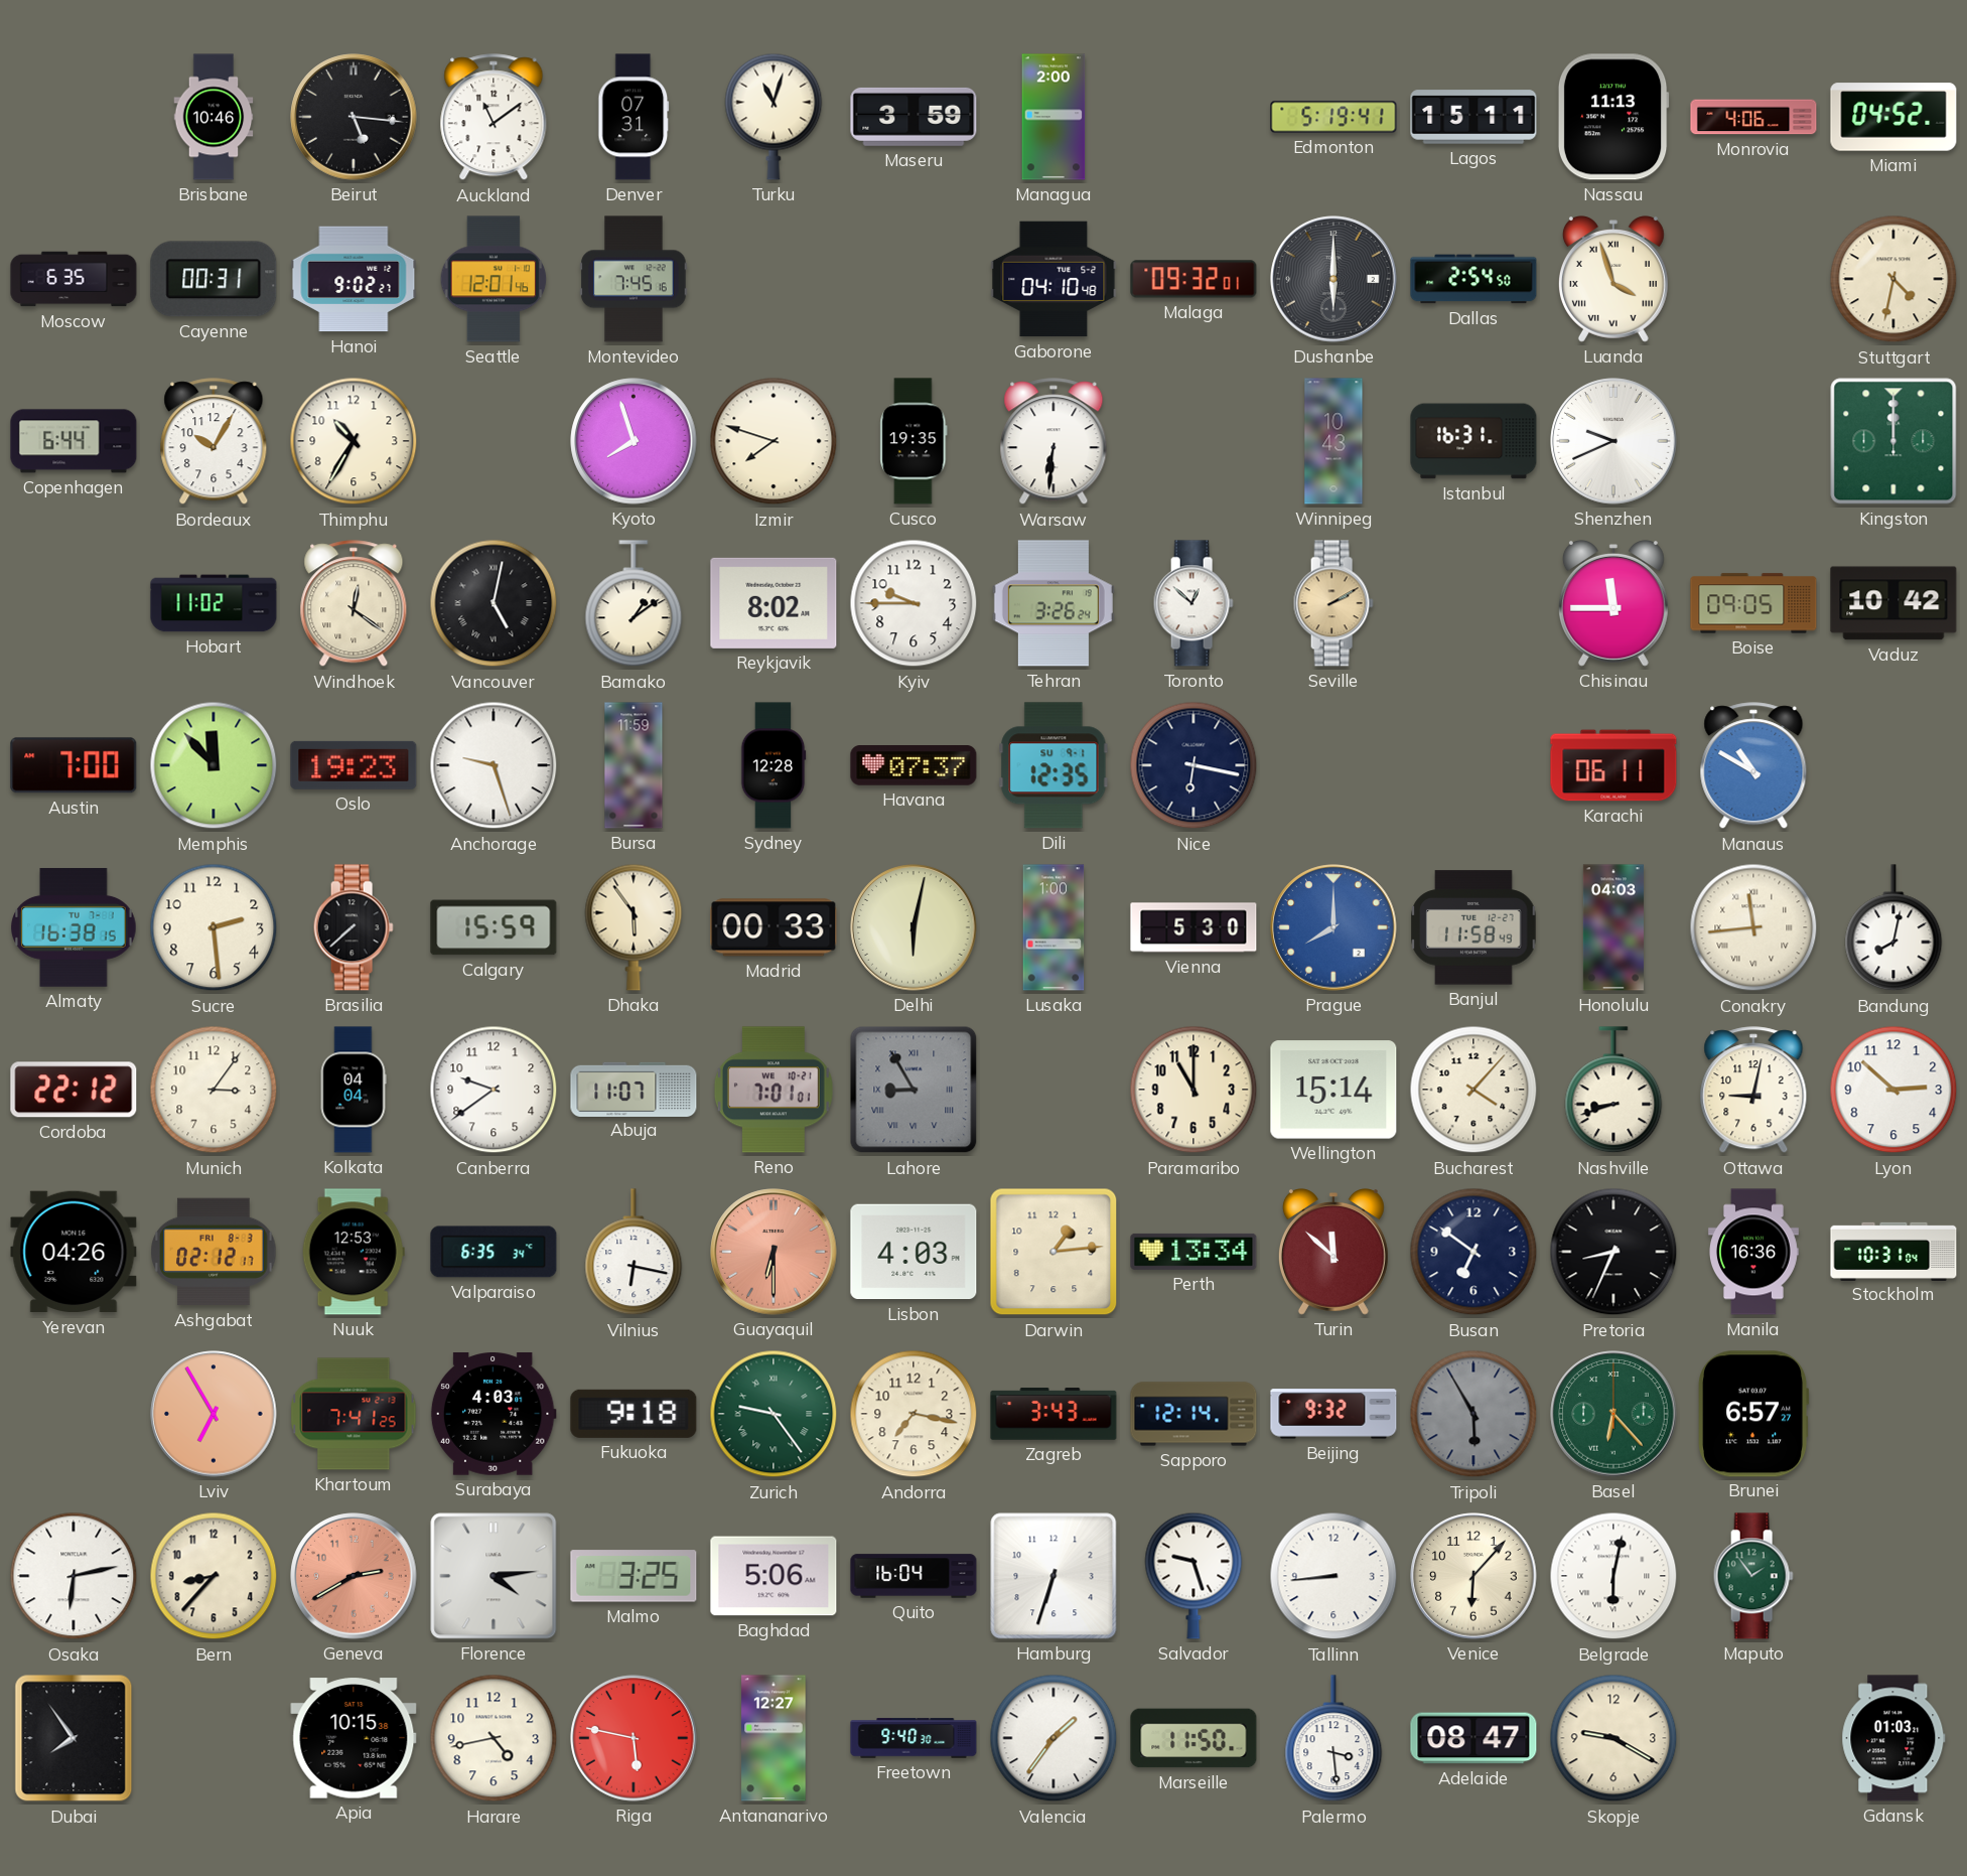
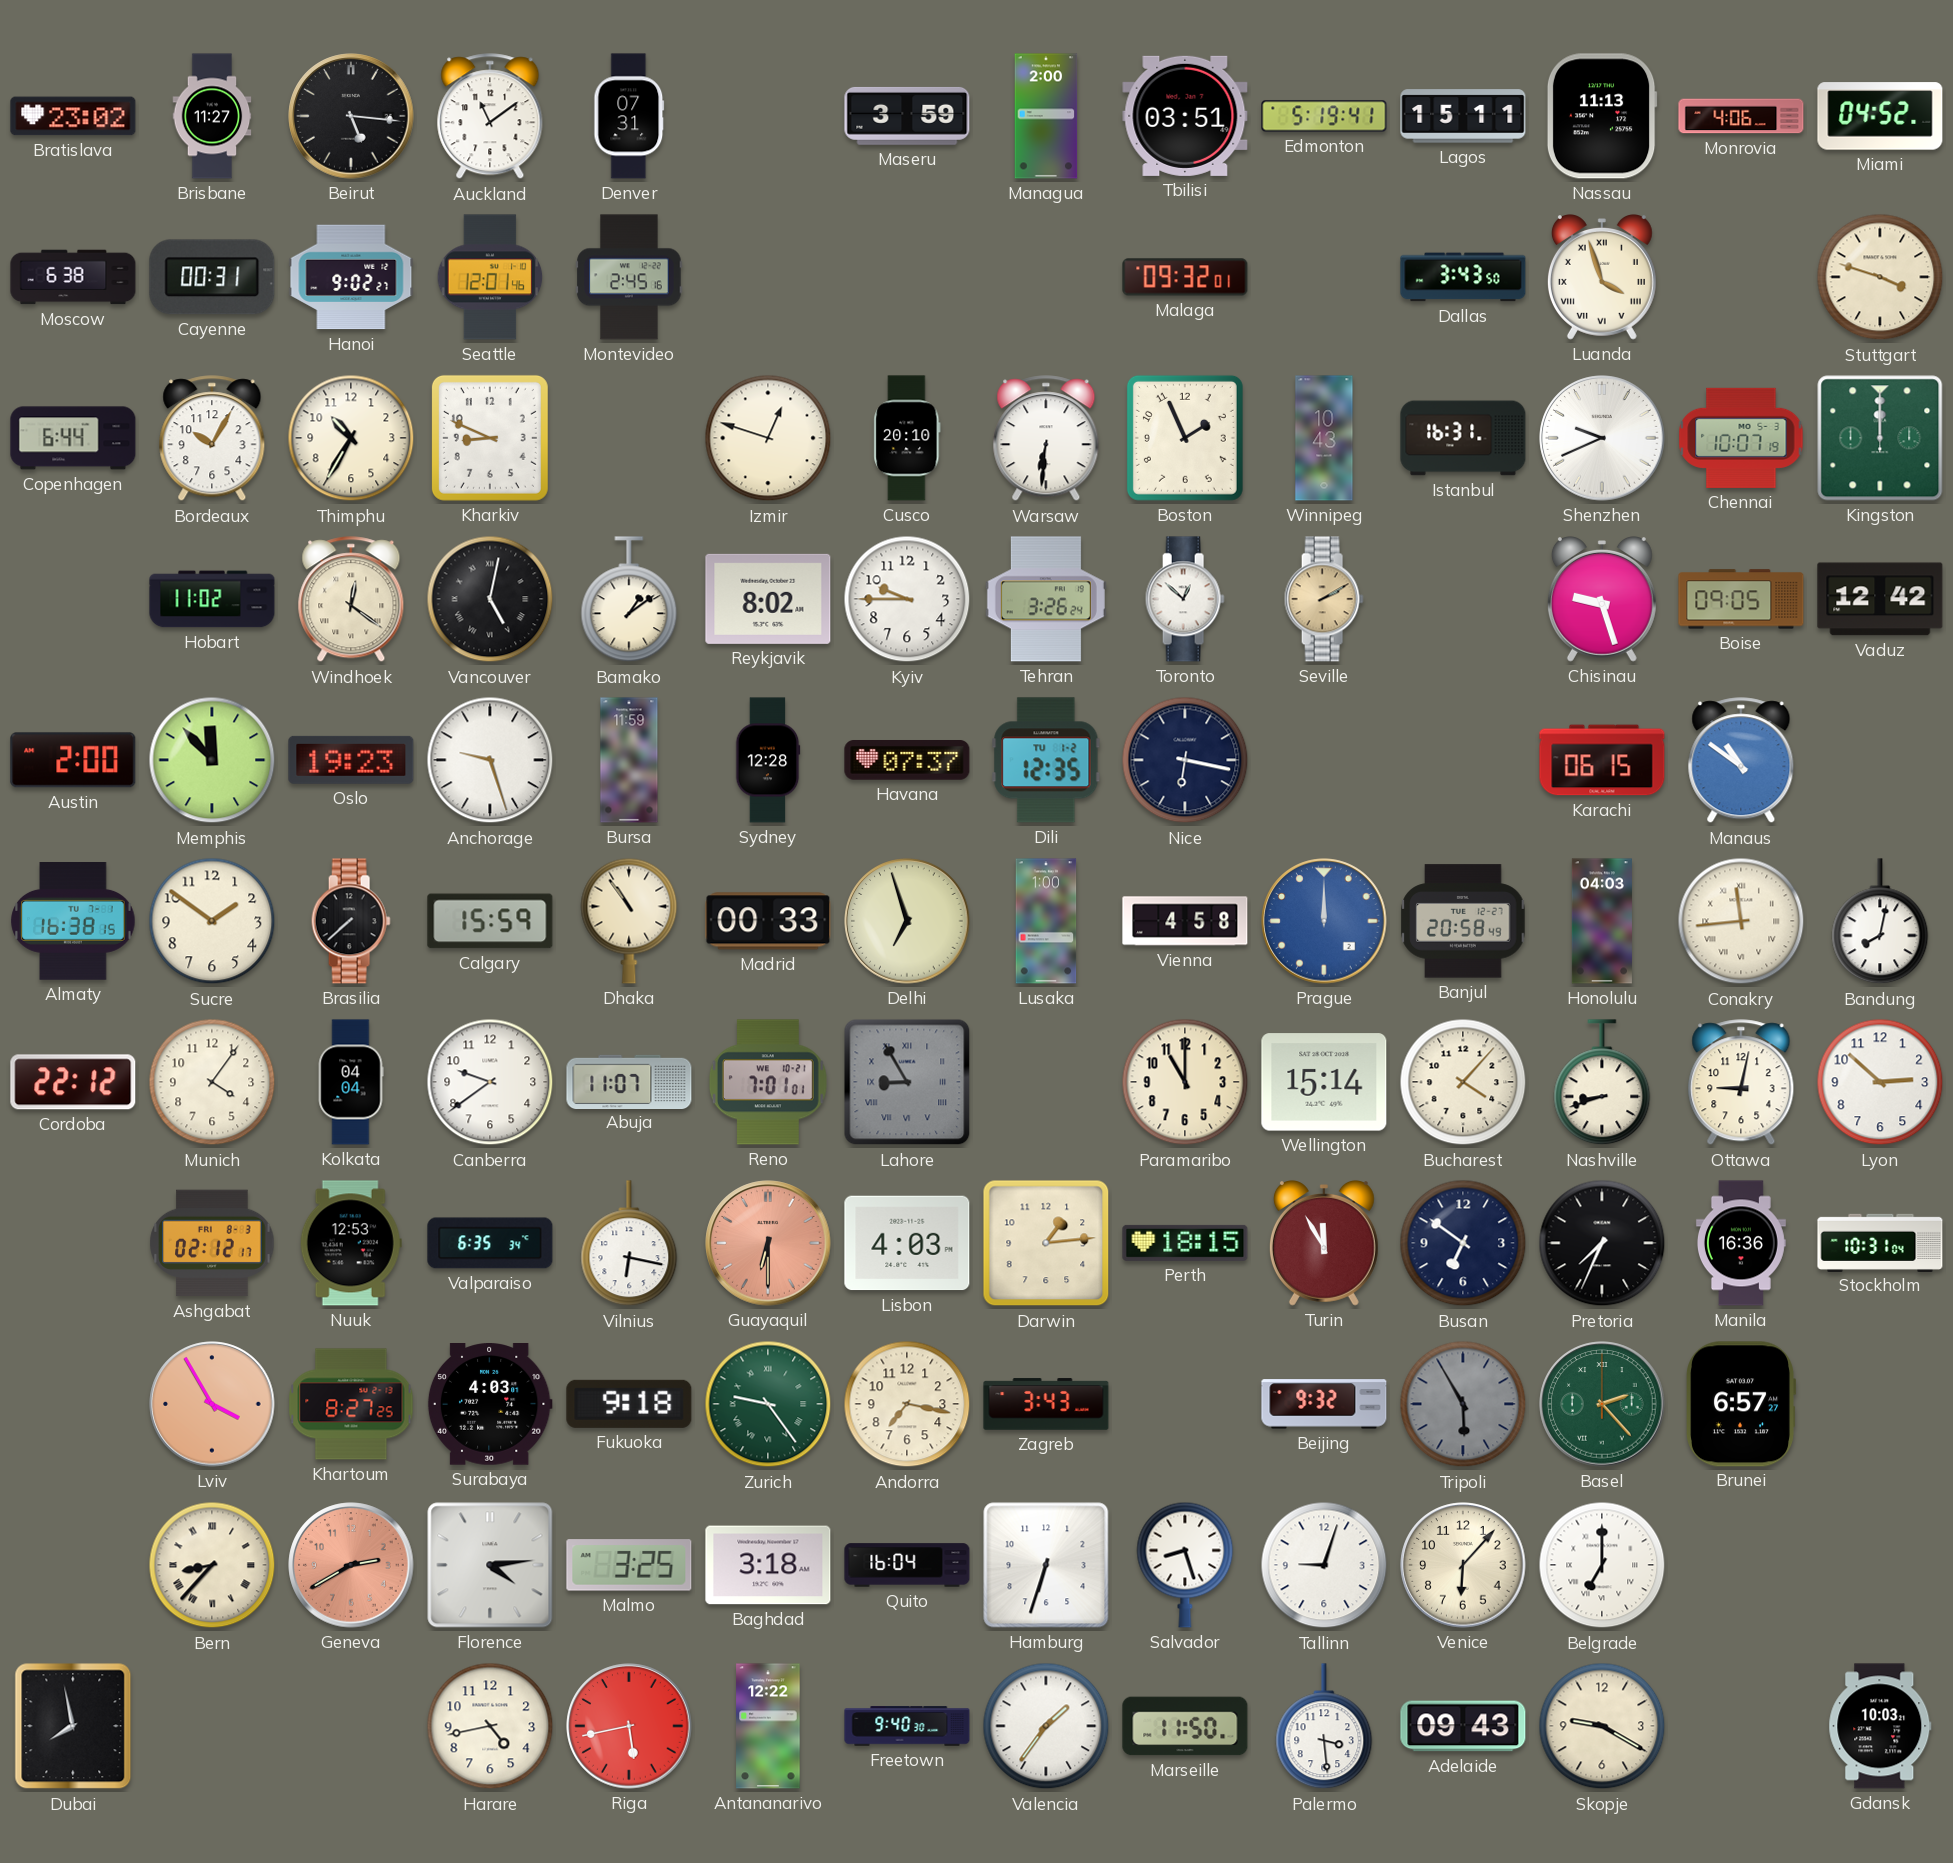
Bratislava: none -> 23:02 (73, 116)
Brisbane: 10:46 -> 11:27 (212, 116)
Turku: 11:03 -> none (774, 117)
Tbilisi: none -> 03:51 (1185, 116)
Moscow: 6:35 -> 6:38 (73, 277)
Montevideo: 7:45 -> 2:45 (629, 277)
Gaborone: 04:10 -> none (1053, 279)
Dushanbe: 6:00 -> none (1333, 279)
Dallas: 2:54 -> 3:43 (1463, 277)
Stuttgart: 4:32 -> 3:48 (1880, 277)
Kharkiv: none -> 8:49 (490, 438)
Kyoto: 7:57 -> none (634, 441)
Izmir: 7:48 -> 12:48 (768, 438)
Cusco: 19:35 -> 20:10 (907, 438)
Boston: none -> 1:56 (1185, 438)
Chennai: none -> 10:07 (1741, 438)
Chisinau: 11:45 -> 9:27 (1602, 600)
Vaduz: 10:42 -> 12:42 (1880, 599)
Austin: 7:00 -> 2:00 (73, 760)
Dili date: SU 9-1 -> TU 1-2 (1046, 760)
Karachi: 06:11 -> 06:15 (1602, 760)
Manaus: 10:50 -> 10:51 (1741, 761)
Sucre: 2:29 -> 1:51 (212, 921)
Dhaka: 5:54 -> 10:54 (629, 921)
Delhi: 6:02 -> 6:57 (907, 921)
Vienna: 5:30 -> 4:58 (1185, 921)
Prague: 8:00 -> 12:00 (1324, 921)
Banjul: 11:58 -> 20:58 (1463, 921)
Munich: 3:06 -> 4:06 (212, 1082)
Yerevan: 04:26 -> none (74, 1252)
Perth: 13:34 -> 18:15 (1185, 1243)
Turin: 11:52 -> 11:55 (1324, 1244)
Pretoria: 8:34 -> 7:34 (1602, 1243)
Lviv: 6:55 -> 3:55 (212, 1404)
Khartoum: 7:41 -> 8:27 (351, 1404)
Sapporo: 12:14 -> none (1193, 1414)
Basel: 6:23 -> 2:23 (1602, 1404)
Osaka: 6:13 -> none (74, 1576)
Bern numerals: Arabic -> Roman (212, 1565)
Baghdad: 5:06 -> 3:18 (768, 1565)
Salvador: 9:27 -> 8:27 (1185, 1565)
Tallinn: 8:44 -> 9:03 (1324, 1565)
Belgrade: 6:02 -> 7:00 (1602, 1565)
Maputo: 1:54 -> none (1753, 1576)
Dubai: 7:54 -> 7:58 (73, 1726)
Apia: 10:15 -> none (354, 1738)
Riga: 5:47 -> 5:43 (629, 1726)
Antananarivo: 12:27 -> 12:22 (768, 1726)
Adelaide: 08:47 -> 09:43 (1463, 1726)
Gdansk: 01:03 -> 10:03 (1880, 1726)
